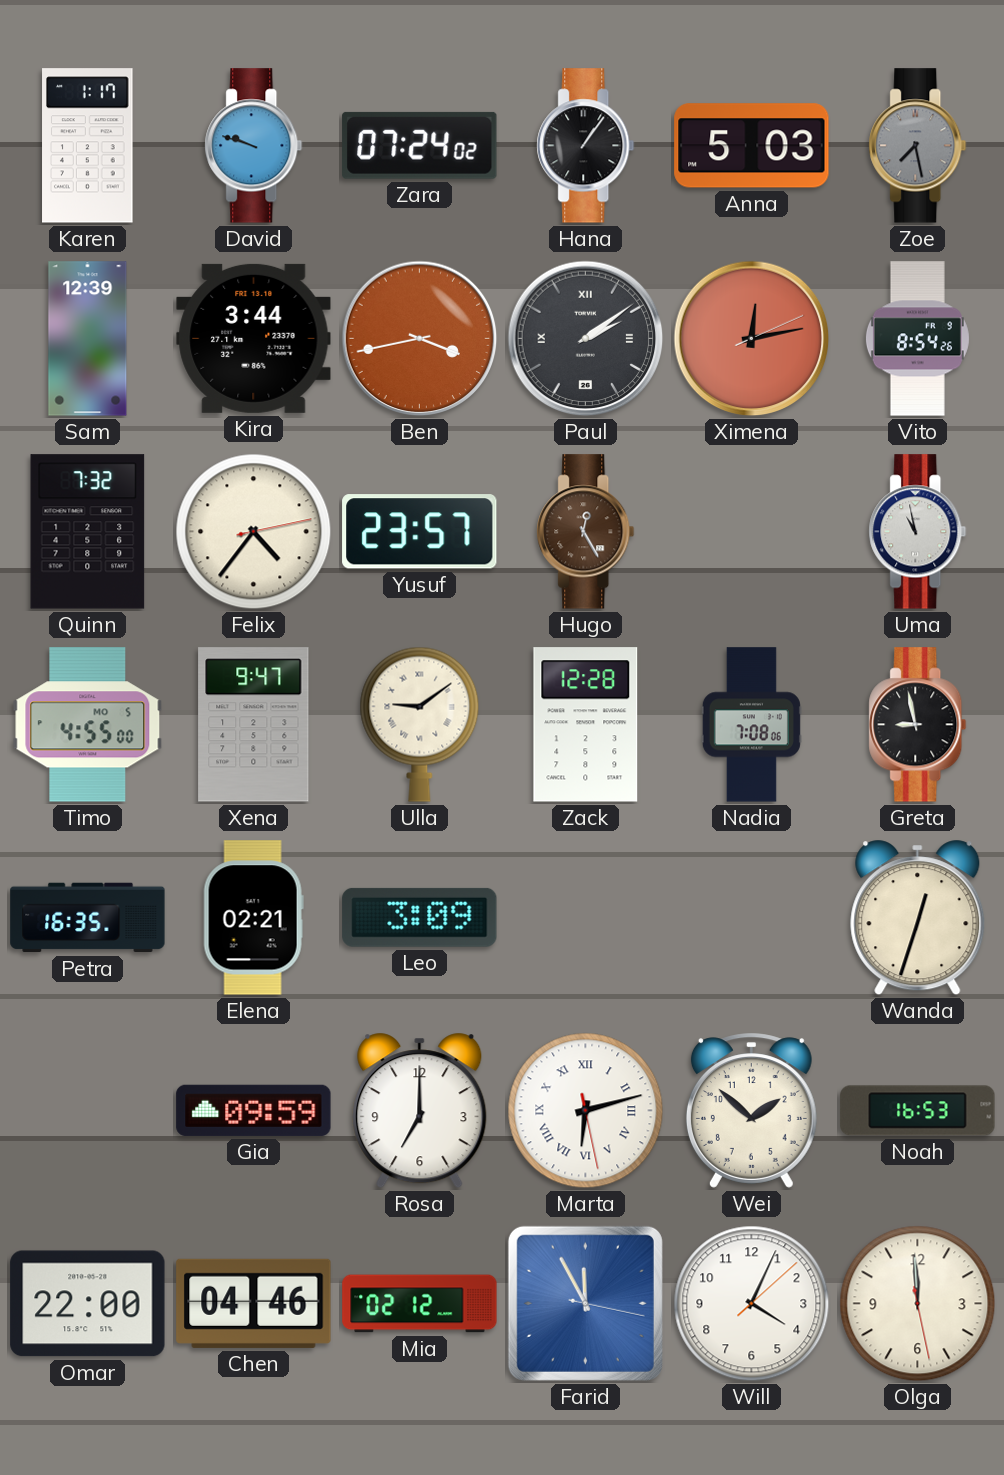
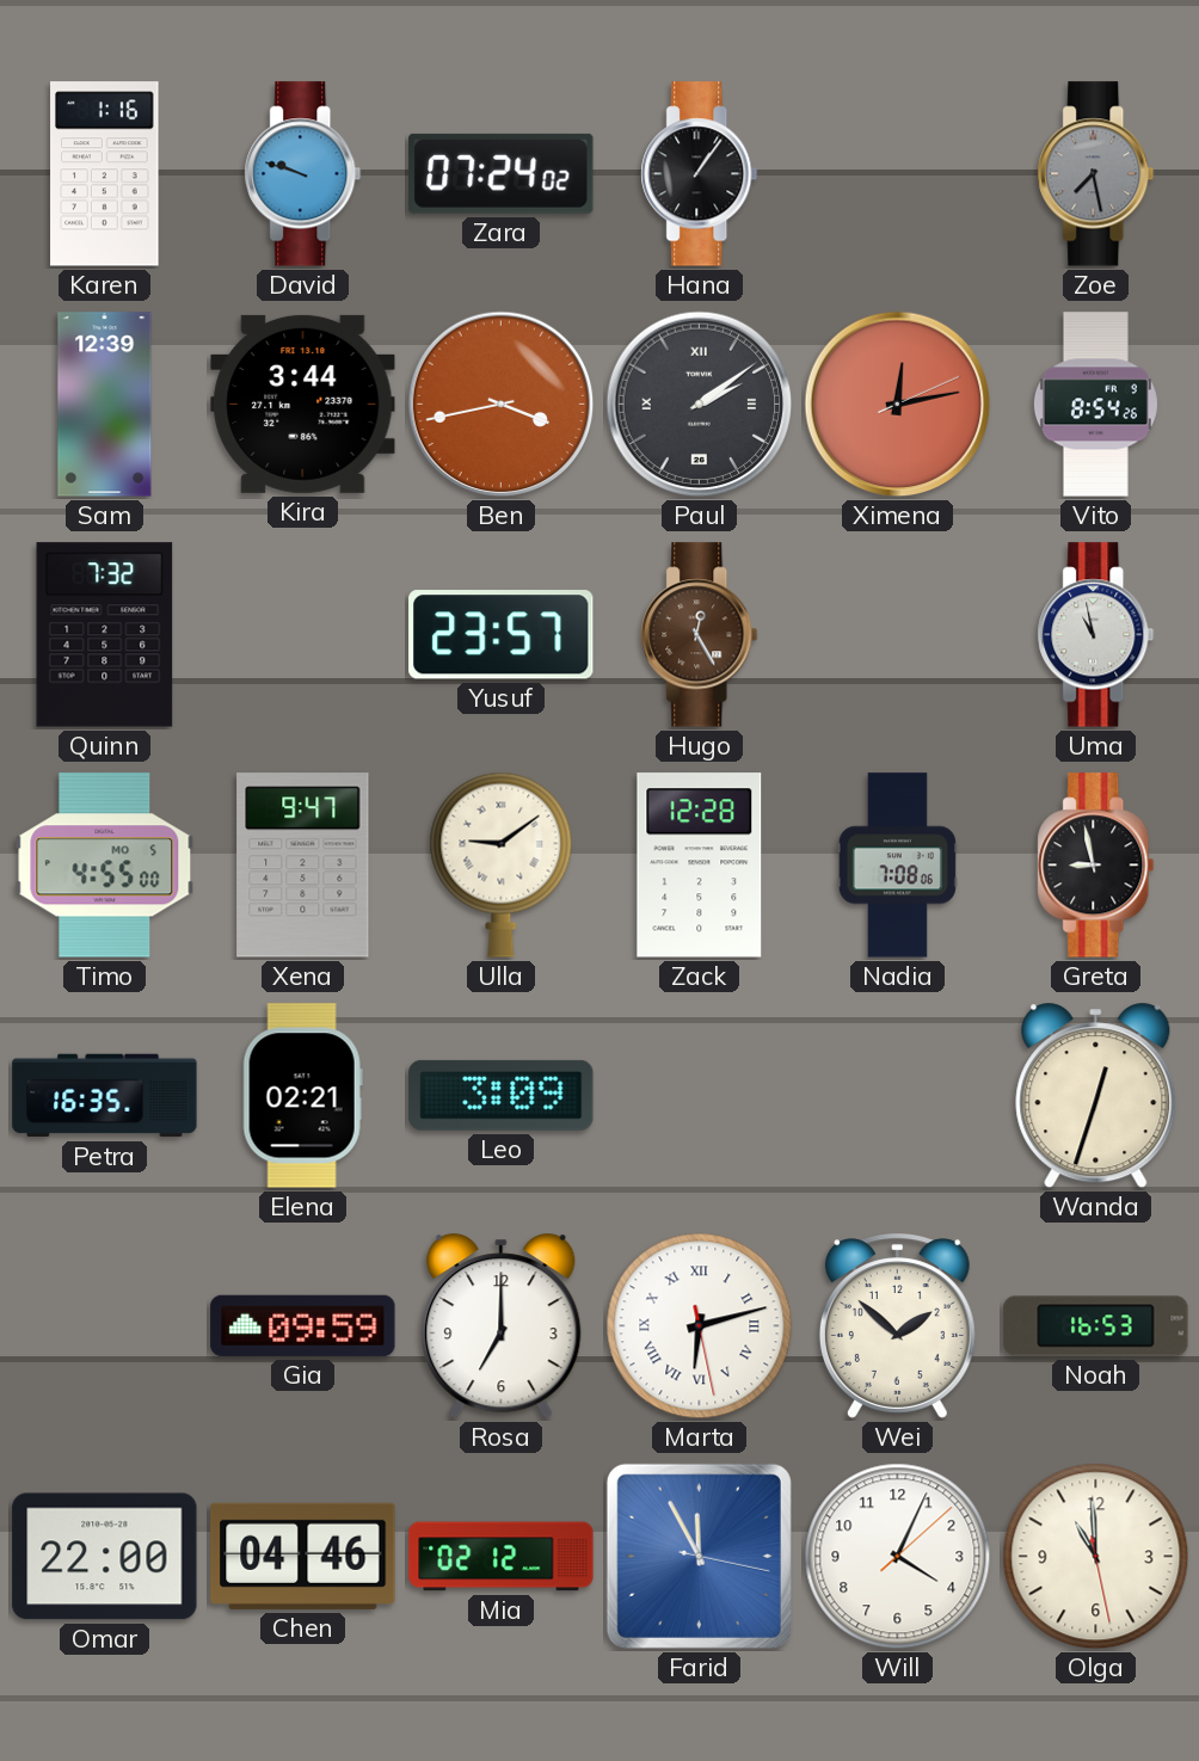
Karen: 1:17 -> 1:16 (105, 174)
Anna: 5:03 -> none (752, 146)
Felix: 4:36 -> none (254, 532)
Olga: 11:59 -> 10:59 (1096, 1557)
